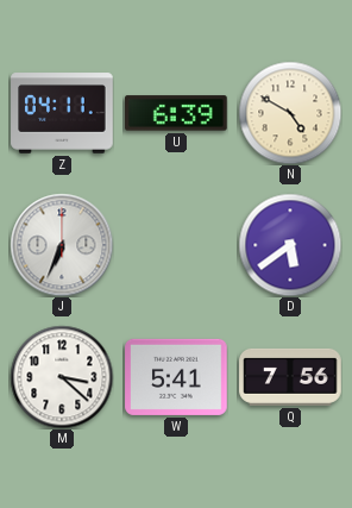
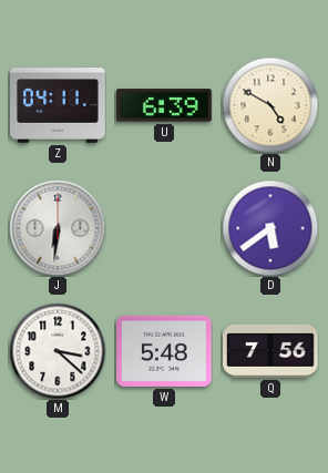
J: 6:34 -> 6:31 (58, 228)
W: 5:41 -> 5:48 (164, 351)
